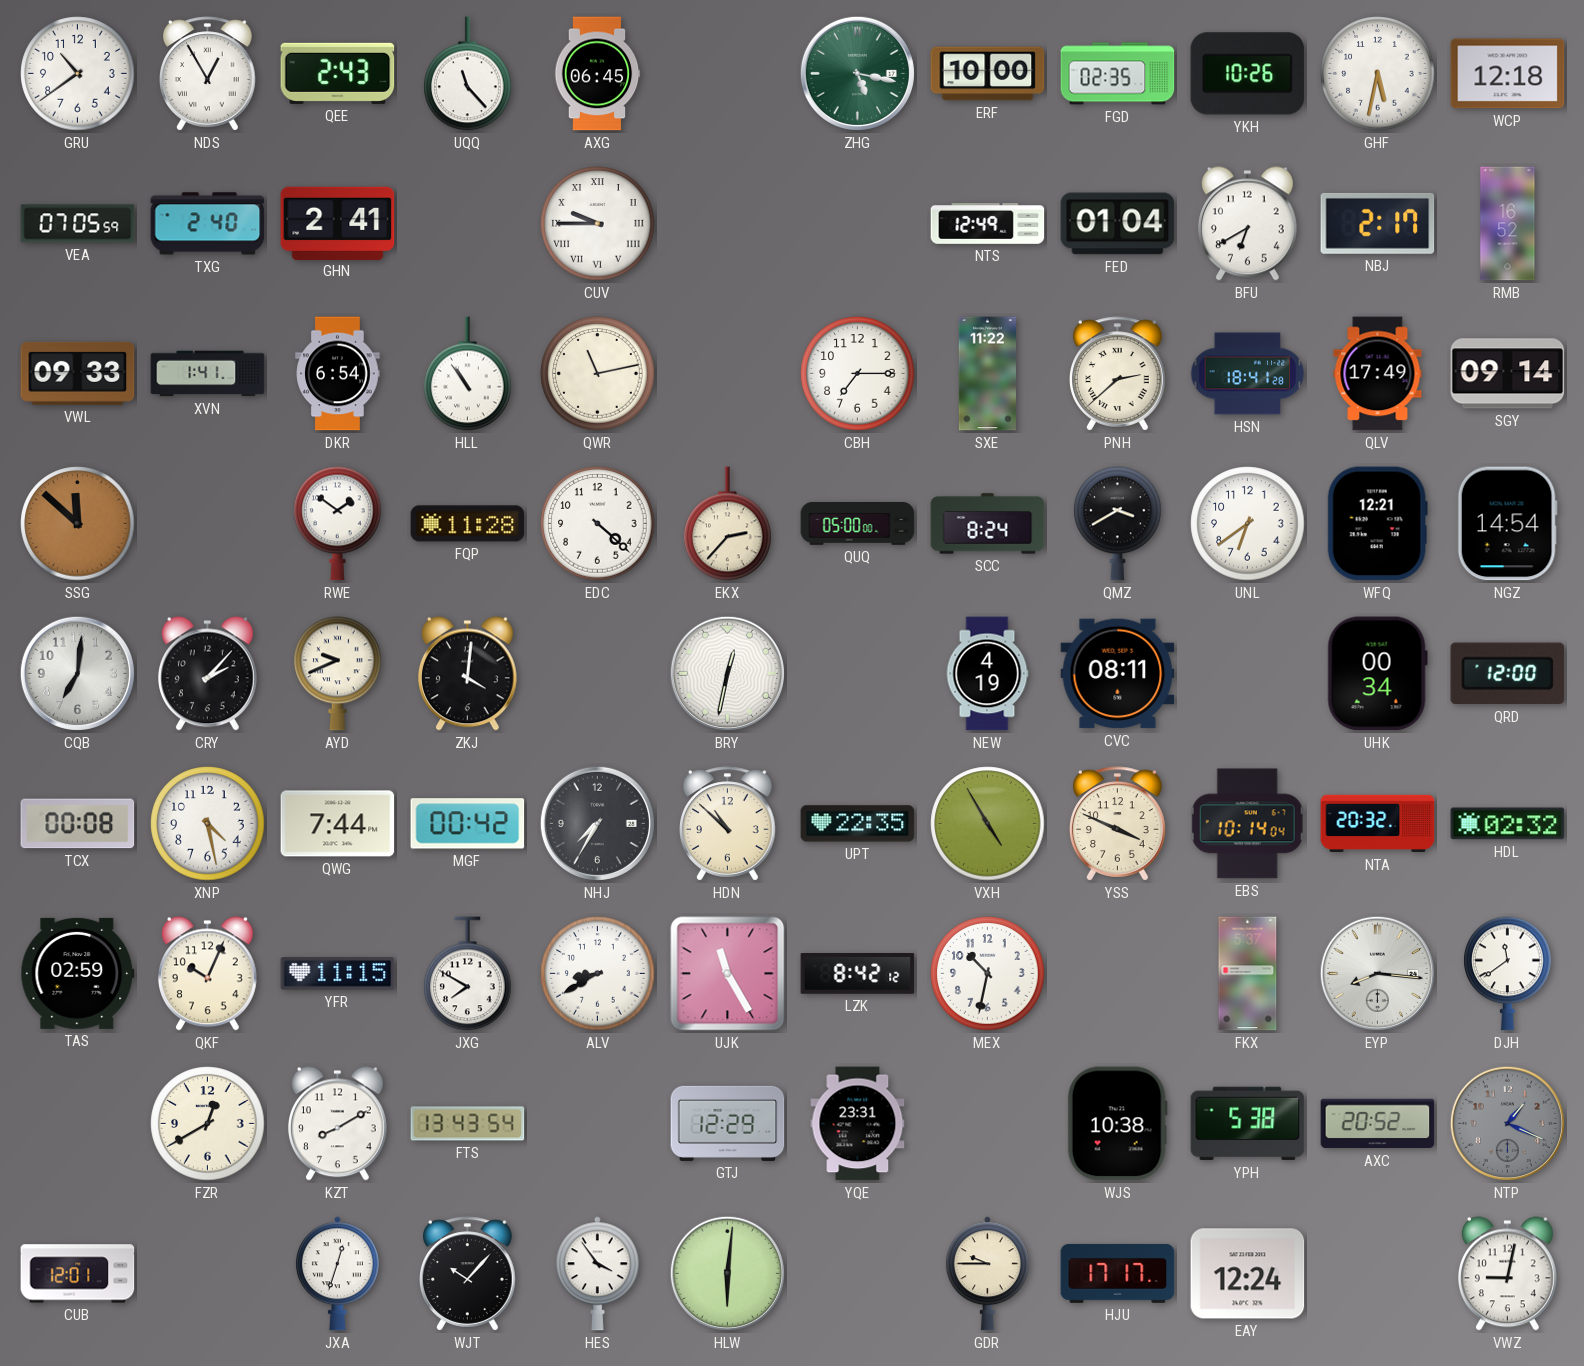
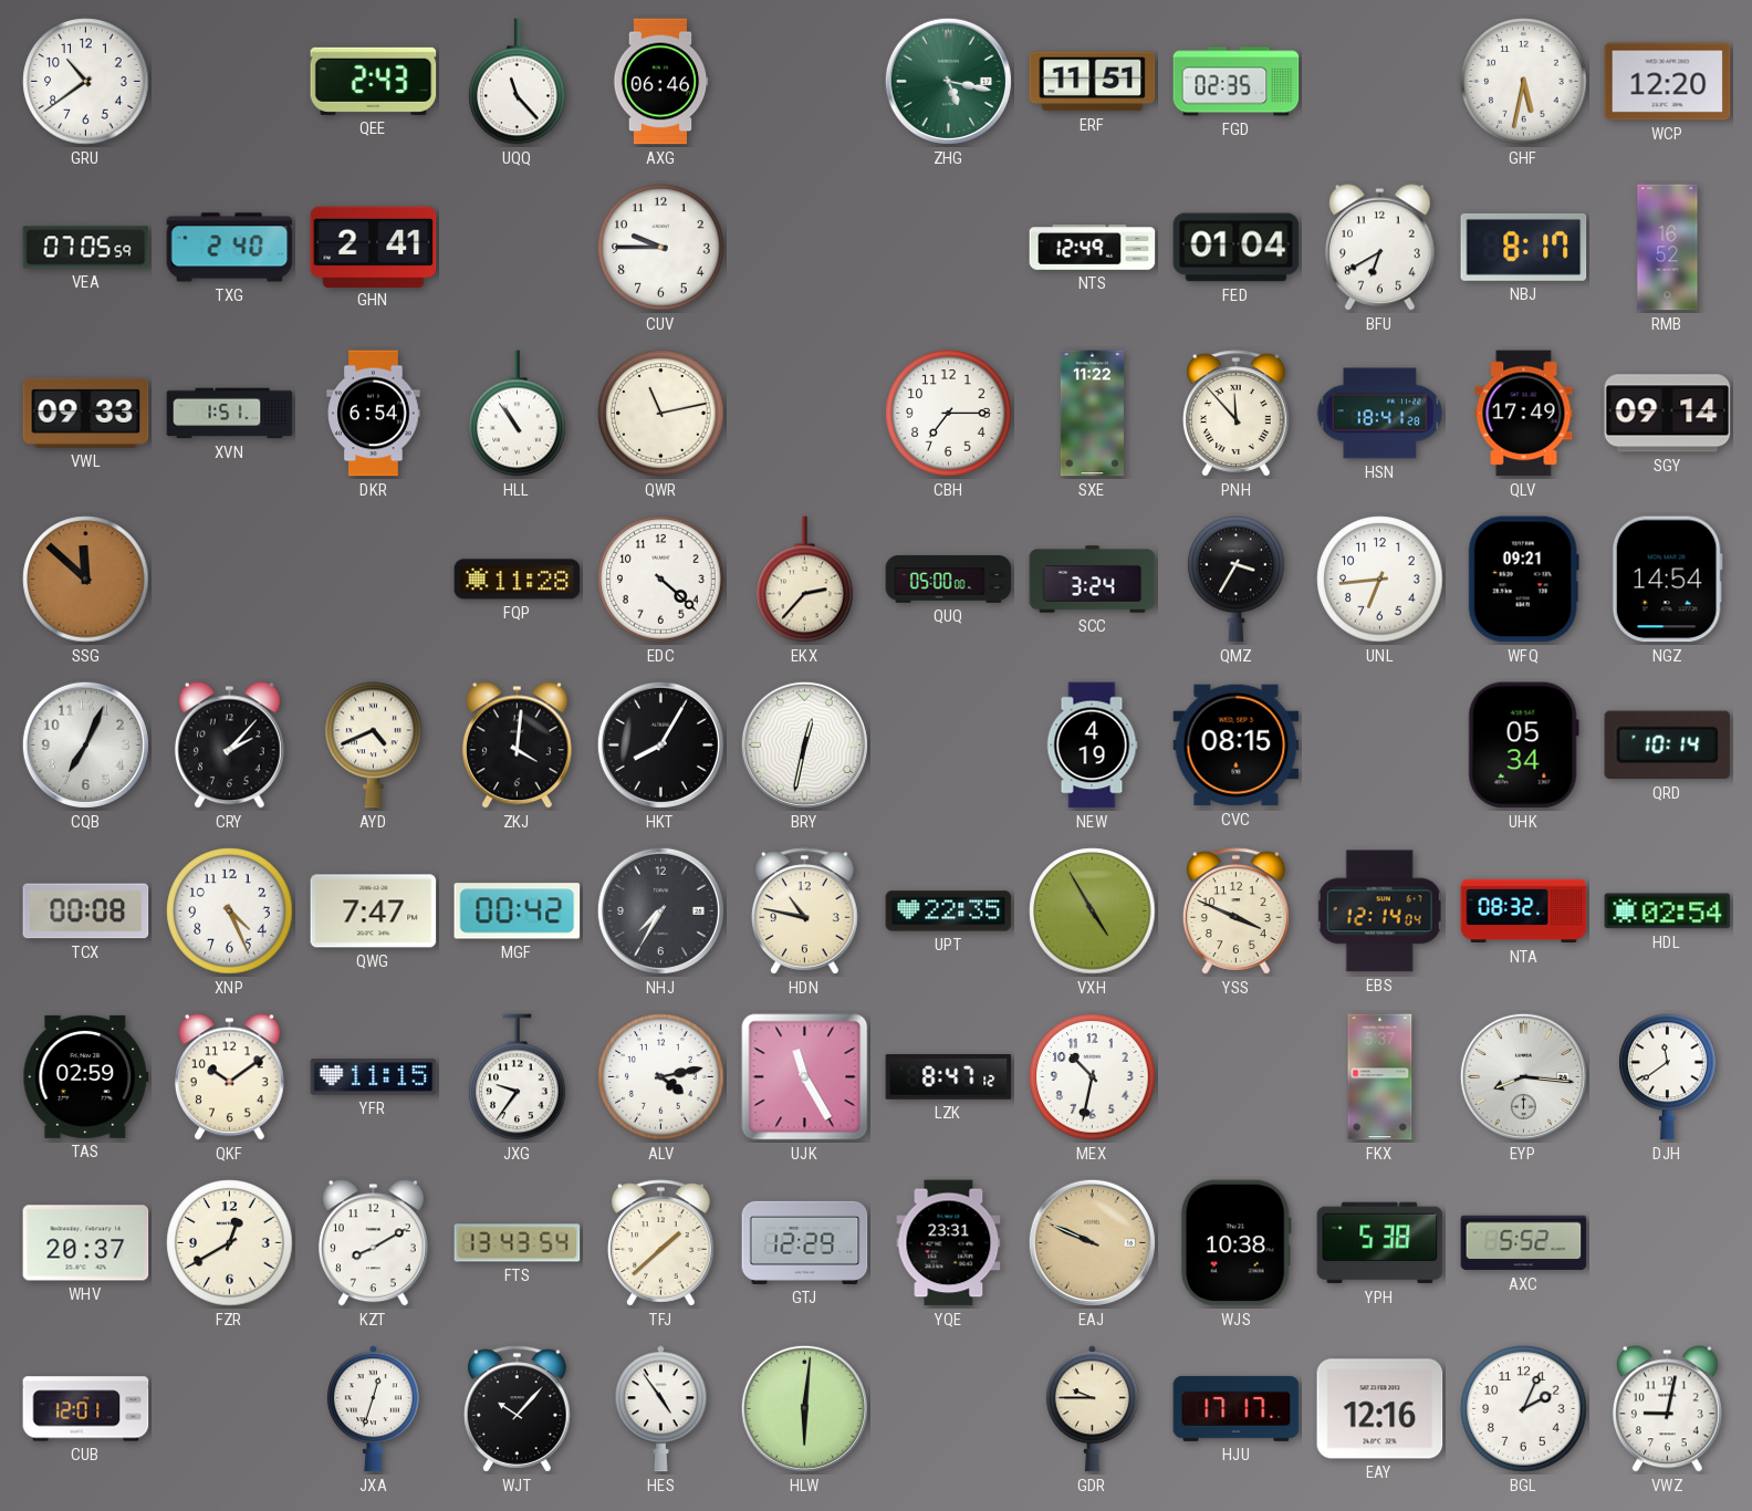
NDS: 12:55 -> none (208, 74)
AXG: 06:45 -> 06:46 (660, 82)
ERF: 10:00 -> 11:51 (1093, 82)
YKH: 10:26 -> none (1248, 74)
WCP: 12:18 -> 12:20 (1668, 82)
CUV numerals: Roman -> Arabic (661, 248)
NBJ: 2:17 -> 8:17 (1524, 247)
XVN: 1:41 -> 1:51 (230, 414)
PNH: 2:38 -> 11:53 (1237, 414)
RWE: 1:51 -> none (338, 524)
SCC: 8:24 -> 3:24 (1093, 580)
QMZ: 3:40 -> 3:35 (1237, 580)
UNL: 6:39 -> 6:44 (1380, 580)
WFQ: 12:21 -> 09:21 (1523, 580)
CQB: 7:01 -> 7:04 (85, 744)
AYD: 9:41 -> 4:41 (374, 746)
HKT: none -> 8:05 (660, 744)
CVC: 08:11 -> 08:15 (1237, 746)
UHK: 00:34 -> 05:34 (1523, 746)
QRD: 12:00 -> 10:14 (1668, 746)
XNP: 4:28 -> 4:26 (230, 911)
QWG: 7:44 -> 7:47 (374, 911)
HDN: 10:52 -> 10:47 (805, 911)
EBS: 10:14 -> 12:14 (1379, 911)
NTA: 20:32 -> 08:32 (1524, 911)
HDL: 02:32 -> 02:54 (1668, 911)
QKF: 10:04 -> 10:09 (229, 1077)
JXG: 7:50 -> 9:36 (518, 1077)
ALV: 8:40 -> 4:13 (661, 1077)
LZK: 8:42 -> 8:47 (949, 1077)
WHV: none -> 20:37 (86, 1243)
TFJ: none -> 1:38 (661, 1243)
EAJ: none -> 9:49 (1092, 1242)
AXC: 20:52 -> 5:52 (1524, 1243)
NTP: 1:19 -> none (1507, 1123)
HES: 3:54 -> 4:54 (660, 1409)
EAY: 12:24 -> 12:16 (1380, 1409)
BGL: none -> 2:04 (1524, 1409)
